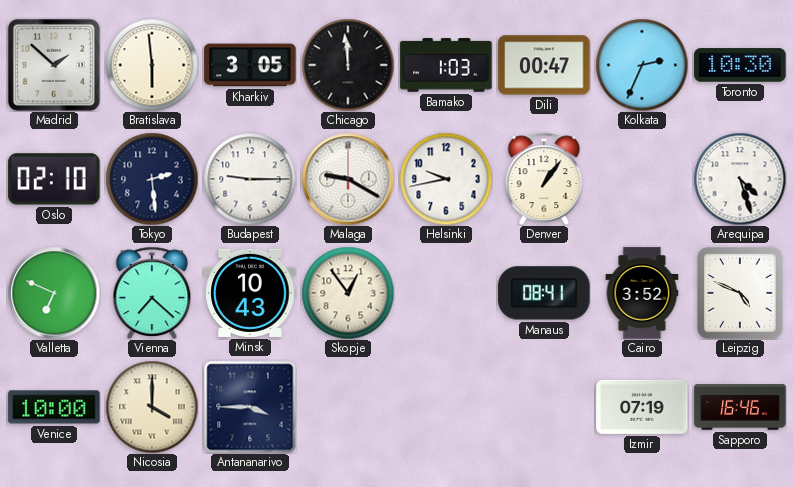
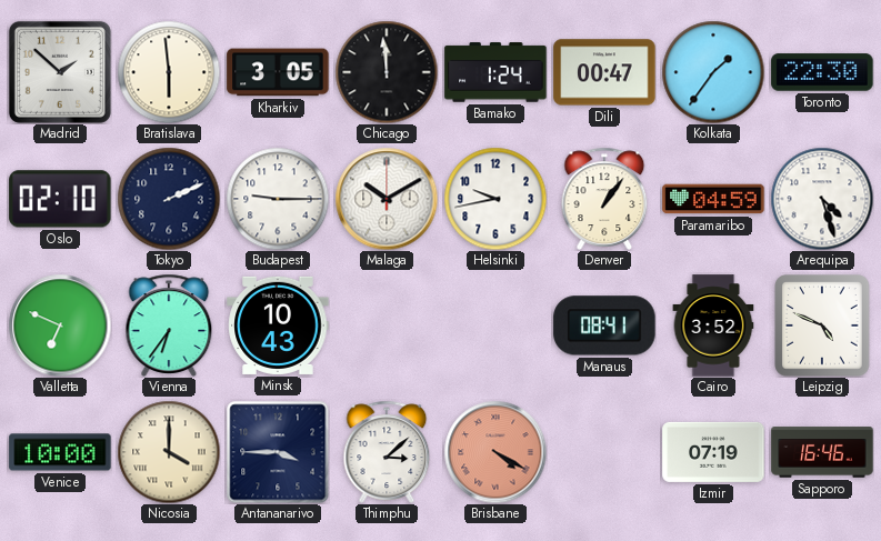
Bamako: 1:03 -> 1:24 (495, 72)
Kolkata: 2:34 -> 1:36 (713, 72)
Toronto: 10:30 -> 22:30 (822, 72)
Tokyo: 2:29 -> 2:11 (169, 199)
Malaga: 9:20 -> 10:10 (387, 199)
Paramaribo: none -> 04:59 (713, 199)
Vienna: 7:22 -> 6:36 (169, 325)
Skopje: 12:54 -> none (348, 293)
Thimphu: none -> 3:08 (387, 452)
Brisbane: none -> 4:20 (495, 452)
